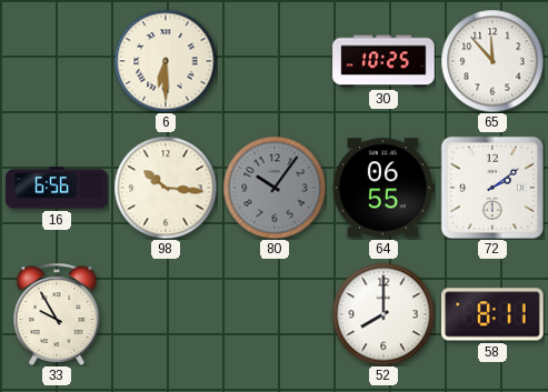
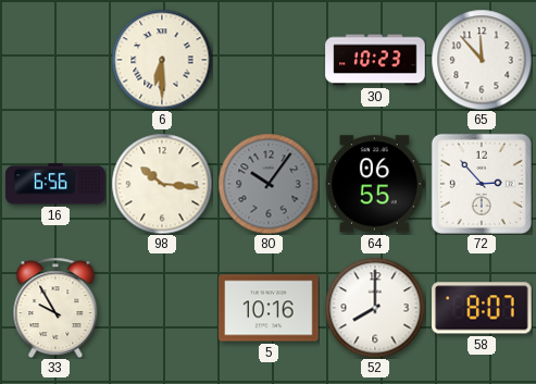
30: 10:25 -> 10:23 (375, 60)
72: 2:09 -> 2:53 (482, 184)
5: none -> 10:16 (269, 308)
58: 8:11 -> 8:07 (482, 308)
